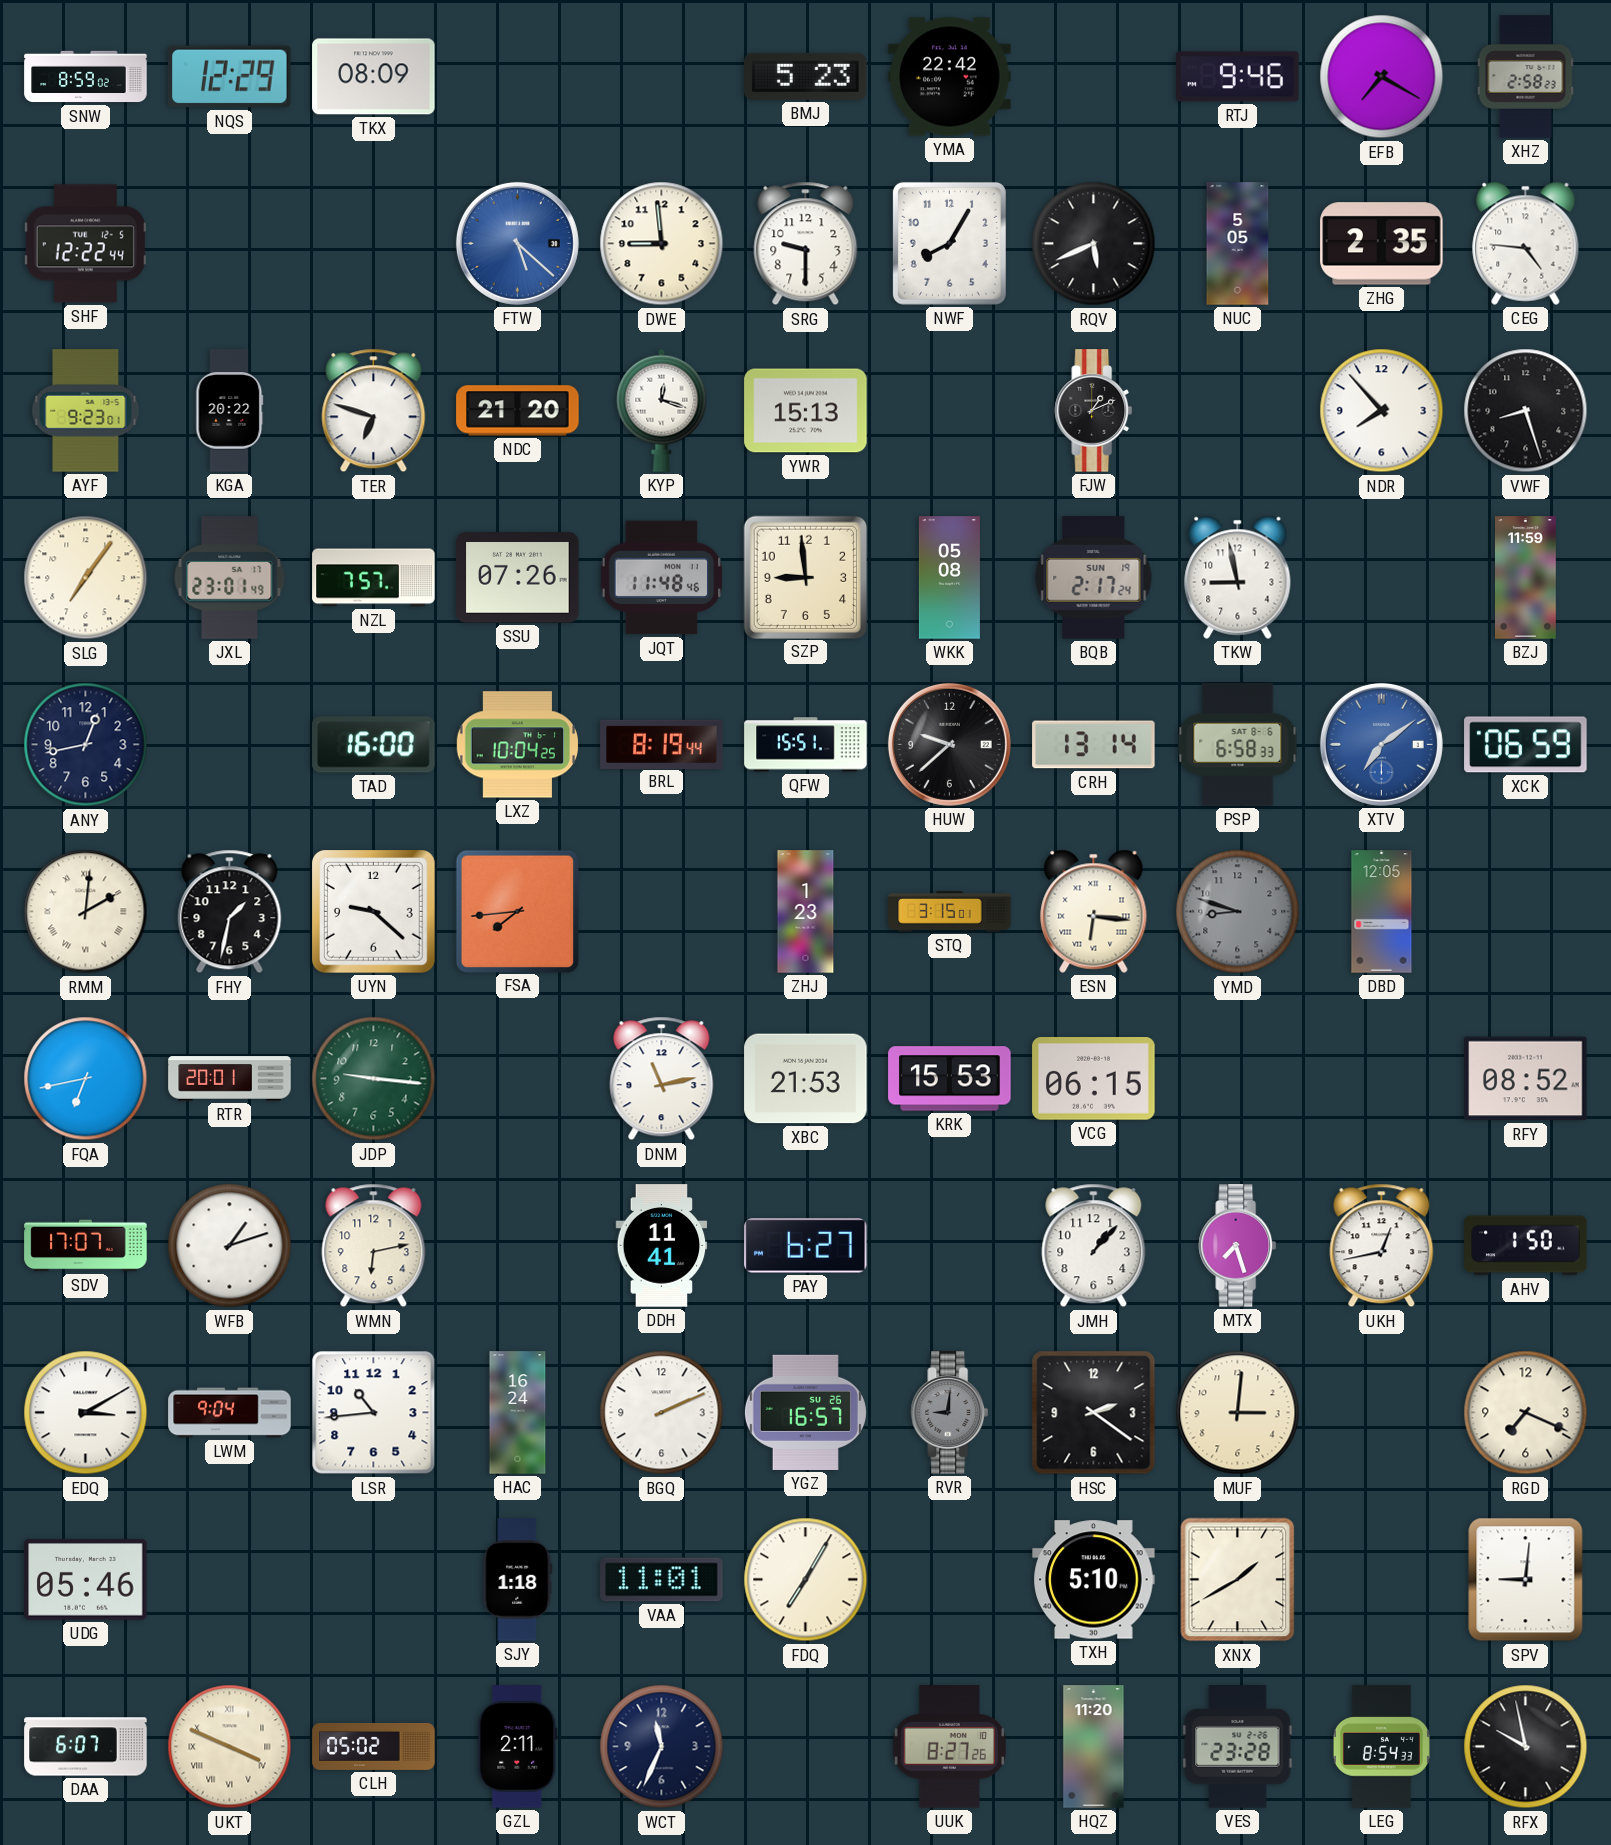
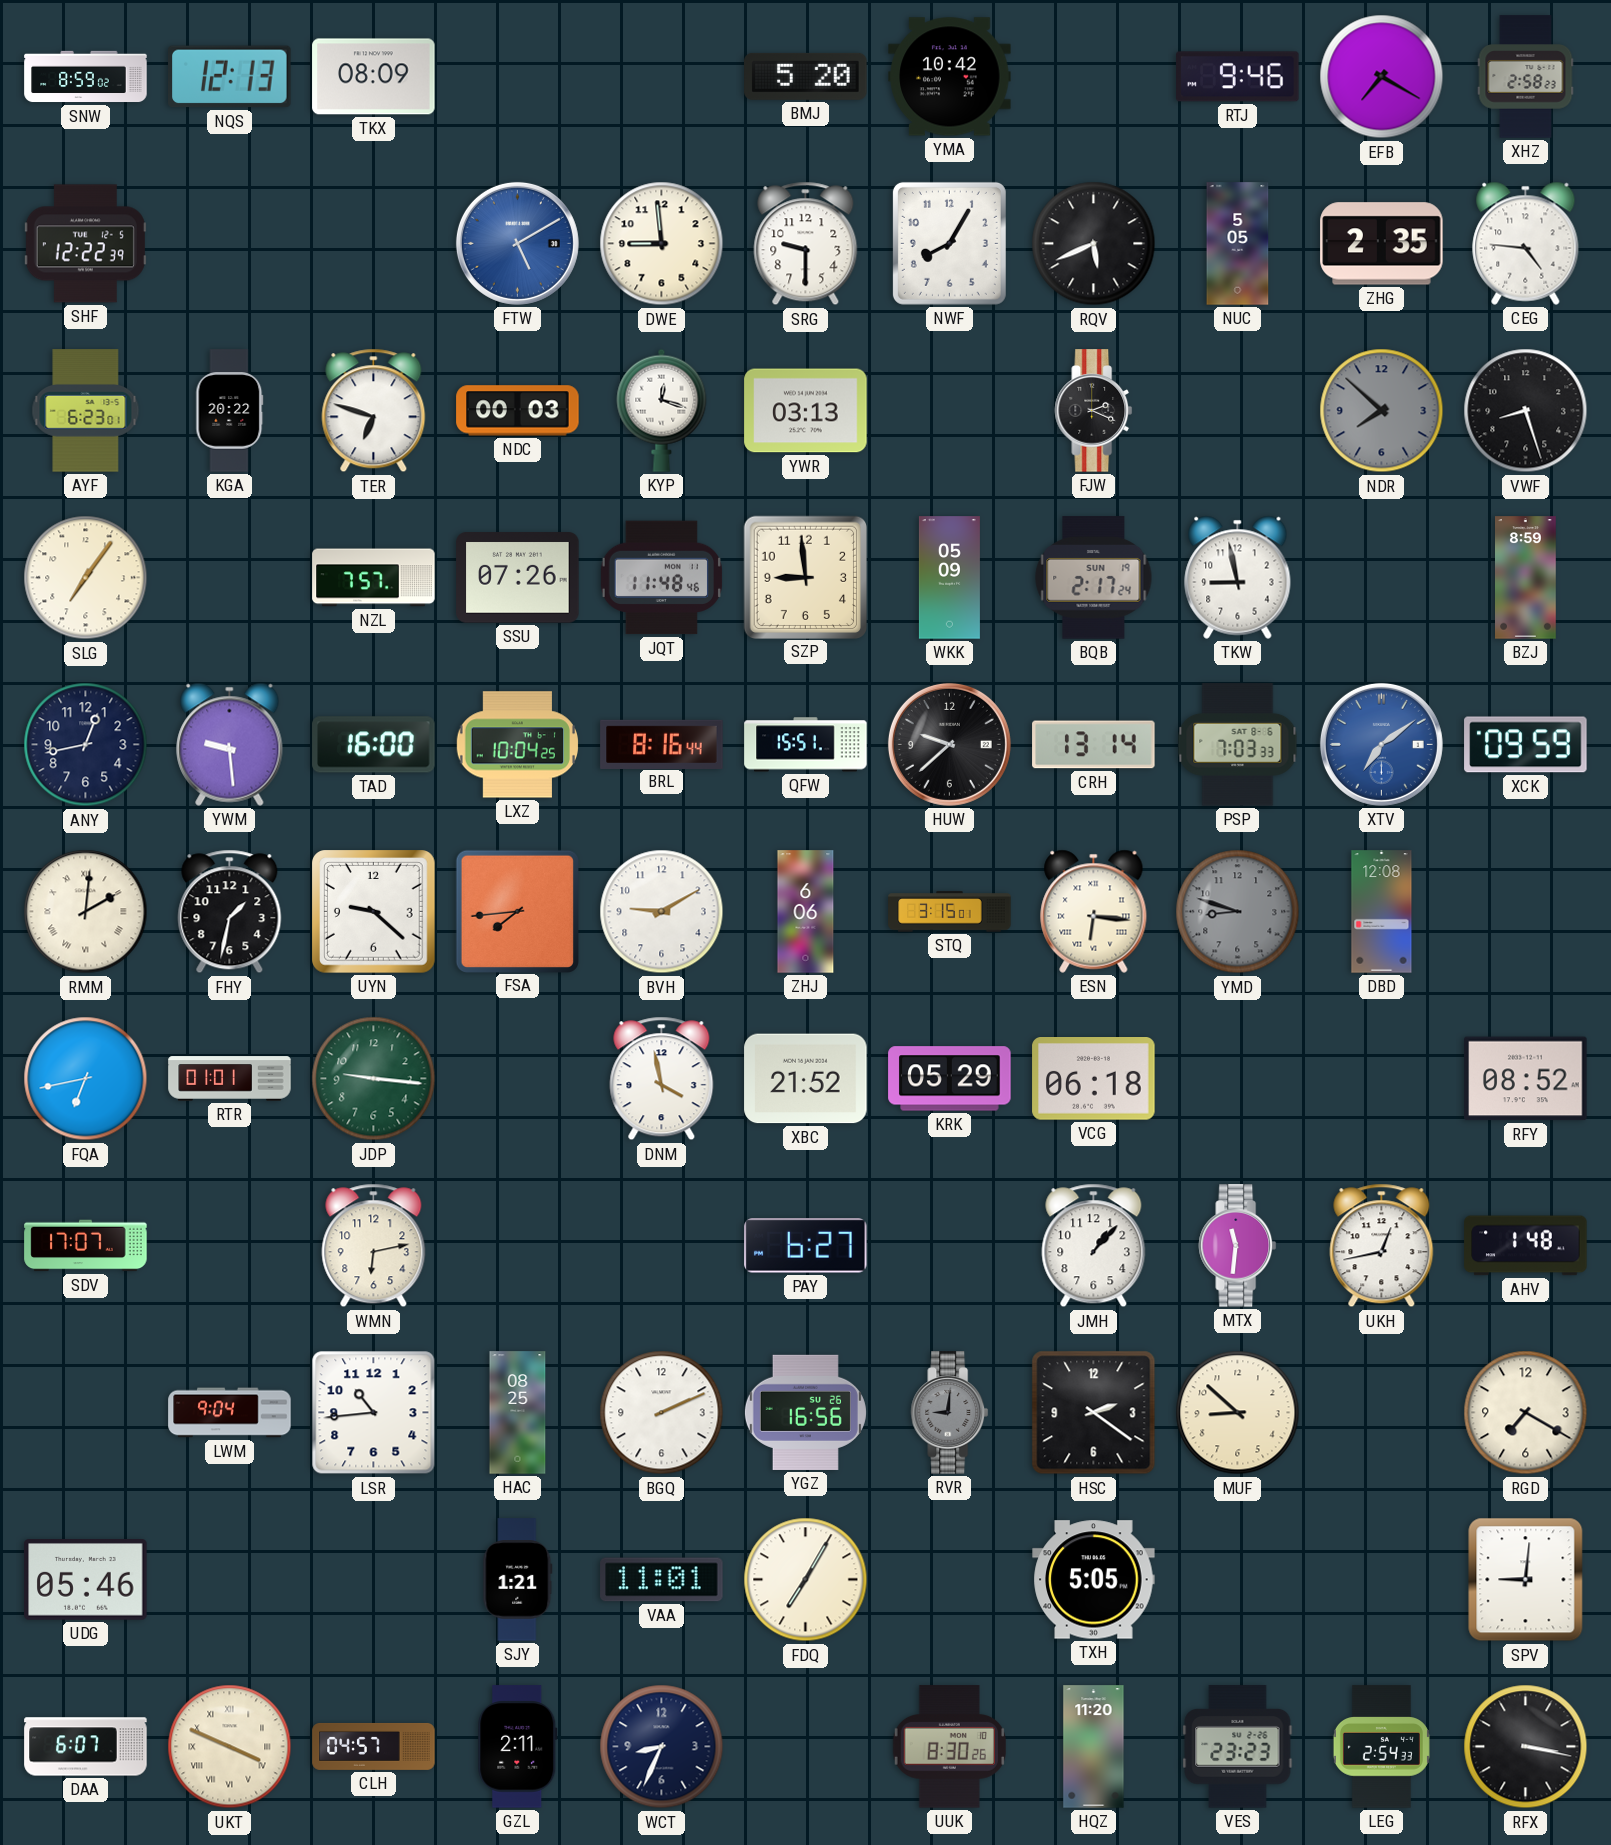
NQS: 12:29 -> 12:13 (230, 77)
BMJ: 5:23 -> 5:20 (806, 76)
YMA: 22:42 -> 10:42 (950, 77)
SHF: 12:22:44 -> 12:22:39 (85, 244)
FTW: 5:22 -> 5:10 (517, 243)
AYF: 9:23 -> 6:23 (86, 411)
NDC: 21:20 -> 00:03 (518, 411)
YWR: 15:13 -> 03:13 (806, 411)
FJW: 1:11 -> 2:19 (1094, 411)
NDR: 7:53 -> 7:52 (1382, 411)
NDR dial: white -> grey (1382, 411)
JXL: 23:01 -> none (230, 578)
WKK: 05:08 -> 05:09 (949, 578)
BZJ: 11:59 -> 8:59 (1526, 578)
YWM: none -> 9:29 (230, 744)
BRL: 8:19 -> 8:16 (662, 744)
PSP: 6:58 -> 7:03 (1238, 745)
XCK: 06:59 -> 09:59 (1526, 745)
BVH: none -> 9:10 (662, 912)
ZHJ: 1:23 -> 6:06 (806, 912)
DBD: 12:05 -> 12:08 (1382, 912)
RTR: 20:01 -> 01:01 (230, 1079)
DNM: 11:13 -> 3:58 (662, 1079)
XBC: 21:53 -> 21:52 (806, 1079)
KRK: 15:53 -> 05:29 (950, 1079)
VCG: 06:15 -> 06:18 (1094, 1079)
WFB: 1:12 -> none (230, 1246)
DDH: 11:41 -> none (662, 1246)
MTX: 7:27 -> 11:31 (1238, 1246)
AHV: 1:50 -> 1:48 (1526, 1246)
EDQ: 3:10 -> none (86, 1413)
HAC: 16:24 -> 08:25 (518, 1413)
YGZ: 16:57 -> 16:56 (805, 1412)
MUF: 3:01 -> 8:52 (1238, 1413)
RGD: 7:19 -> 7:20 (1526, 1413)
SJY: 1:18 -> 1:21 (518, 1580)
TXH: 5:10 -> 5:05 (1094, 1580)
XNX: 1:40 -> none (1238, 1580)
CLH: 05:02 -> 04:57 (374, 1746)
WCT: 11:34 -> 8:34 (662, 1747)
UUK: 8:27 -> 8:30 (949, 1747)
VES: 23:28 -> 23:23 (1238, 1747)
LEG: 8:54 -> 2:54 (1381, 1747)
RFX: 9:58 -> 3:17 (1526, 1747)
